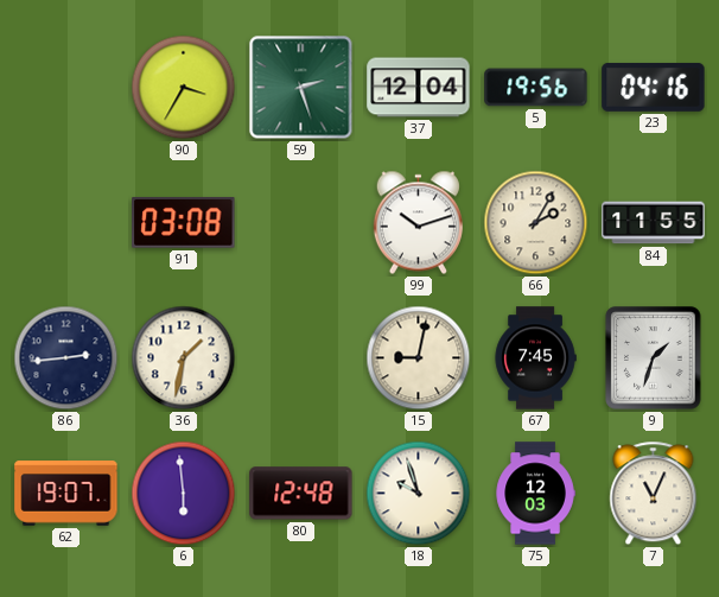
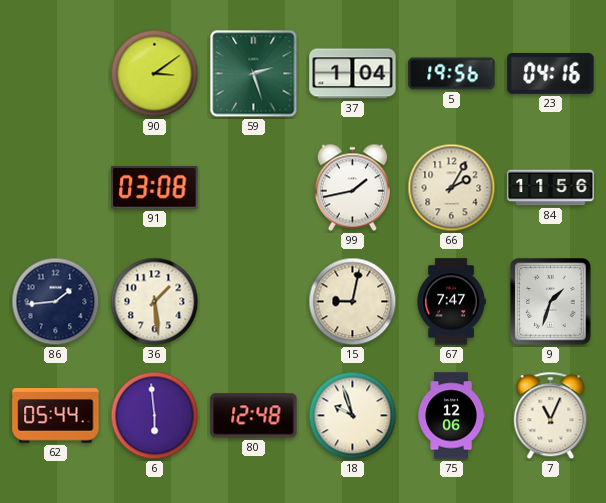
90: 3:35 -> 3:09 (155, 74)
37: 12:04 -> 1:04 (353, 74)
99: 10:12 -> 1:43 (352, 188)
84: 11:55 -> 11:56 (551, 188)
86: 2:44 -> 1:44 (56, 302)
36: 1:32 -> 1:29 (155, 302)
67: 7:45 -> 7:47 (451, 302)
62: 19:07 -> 05:44 (56, 416)
75: 12:03 -> 12:06 (451, 416)
